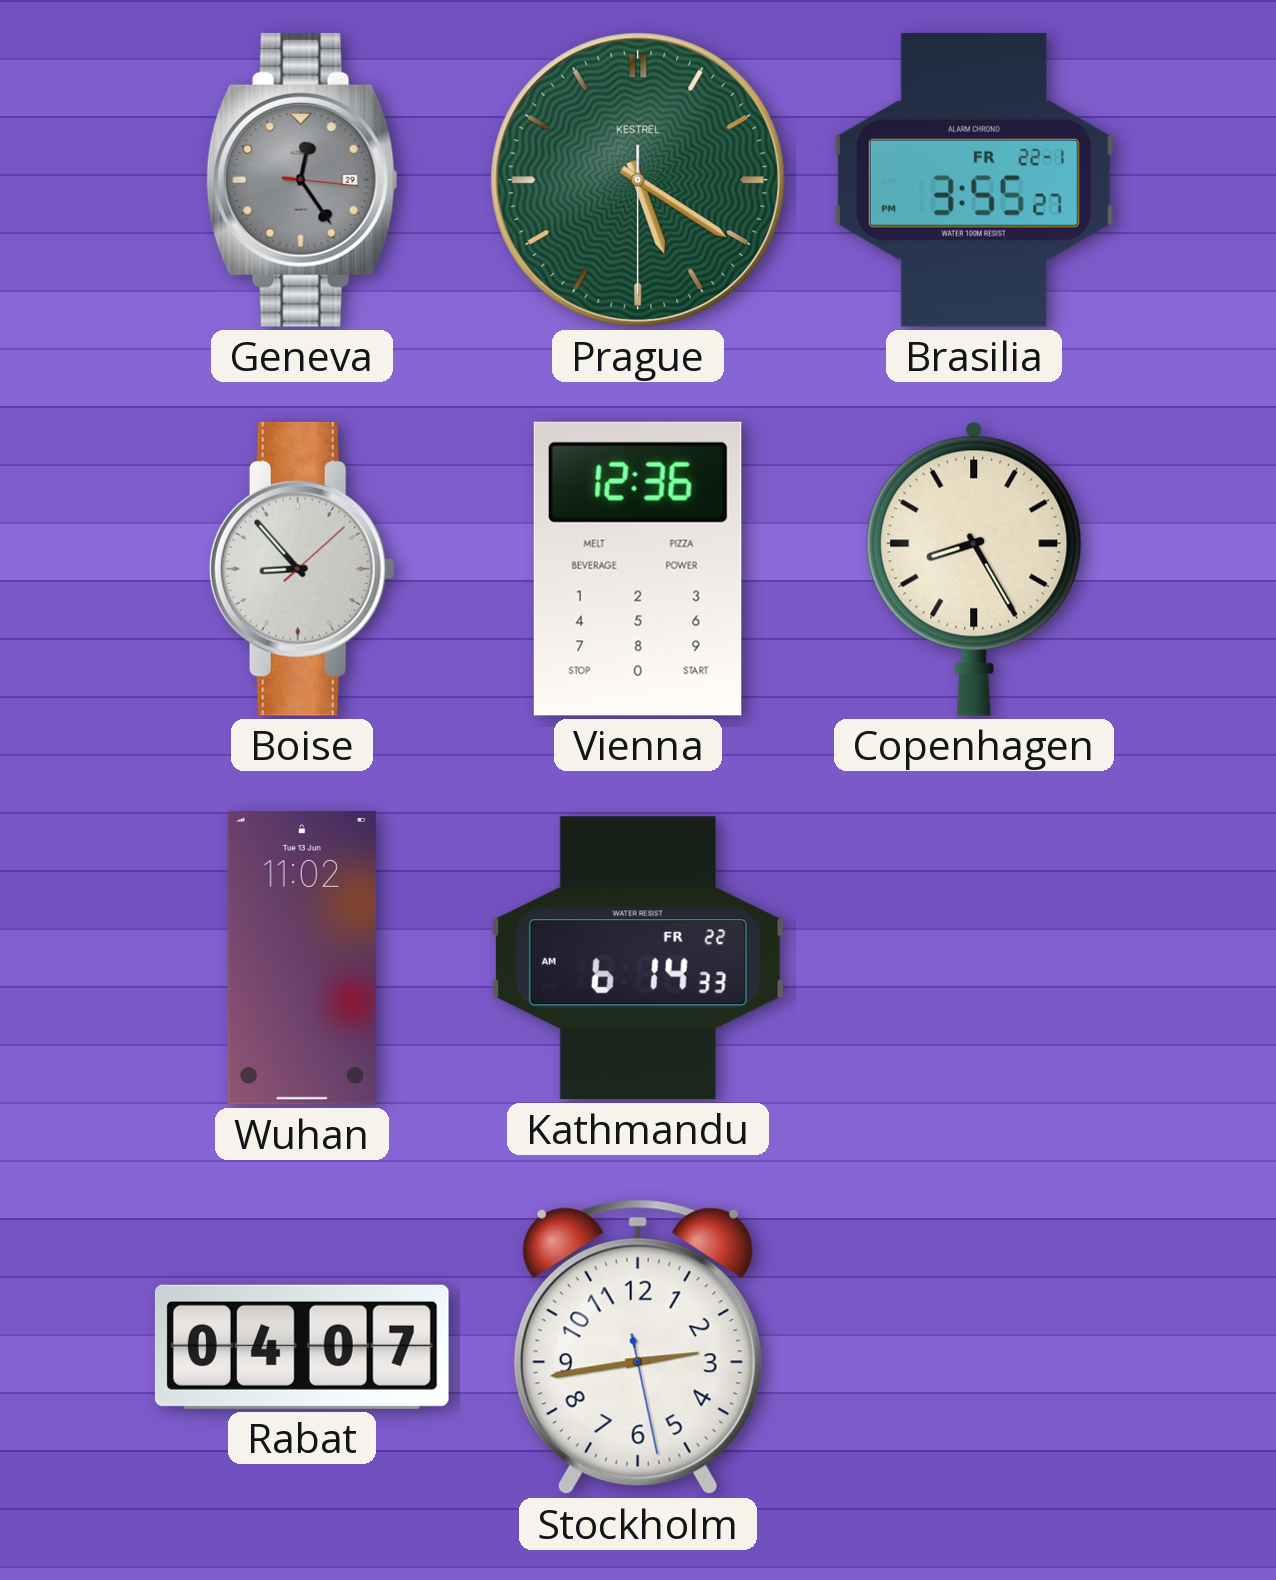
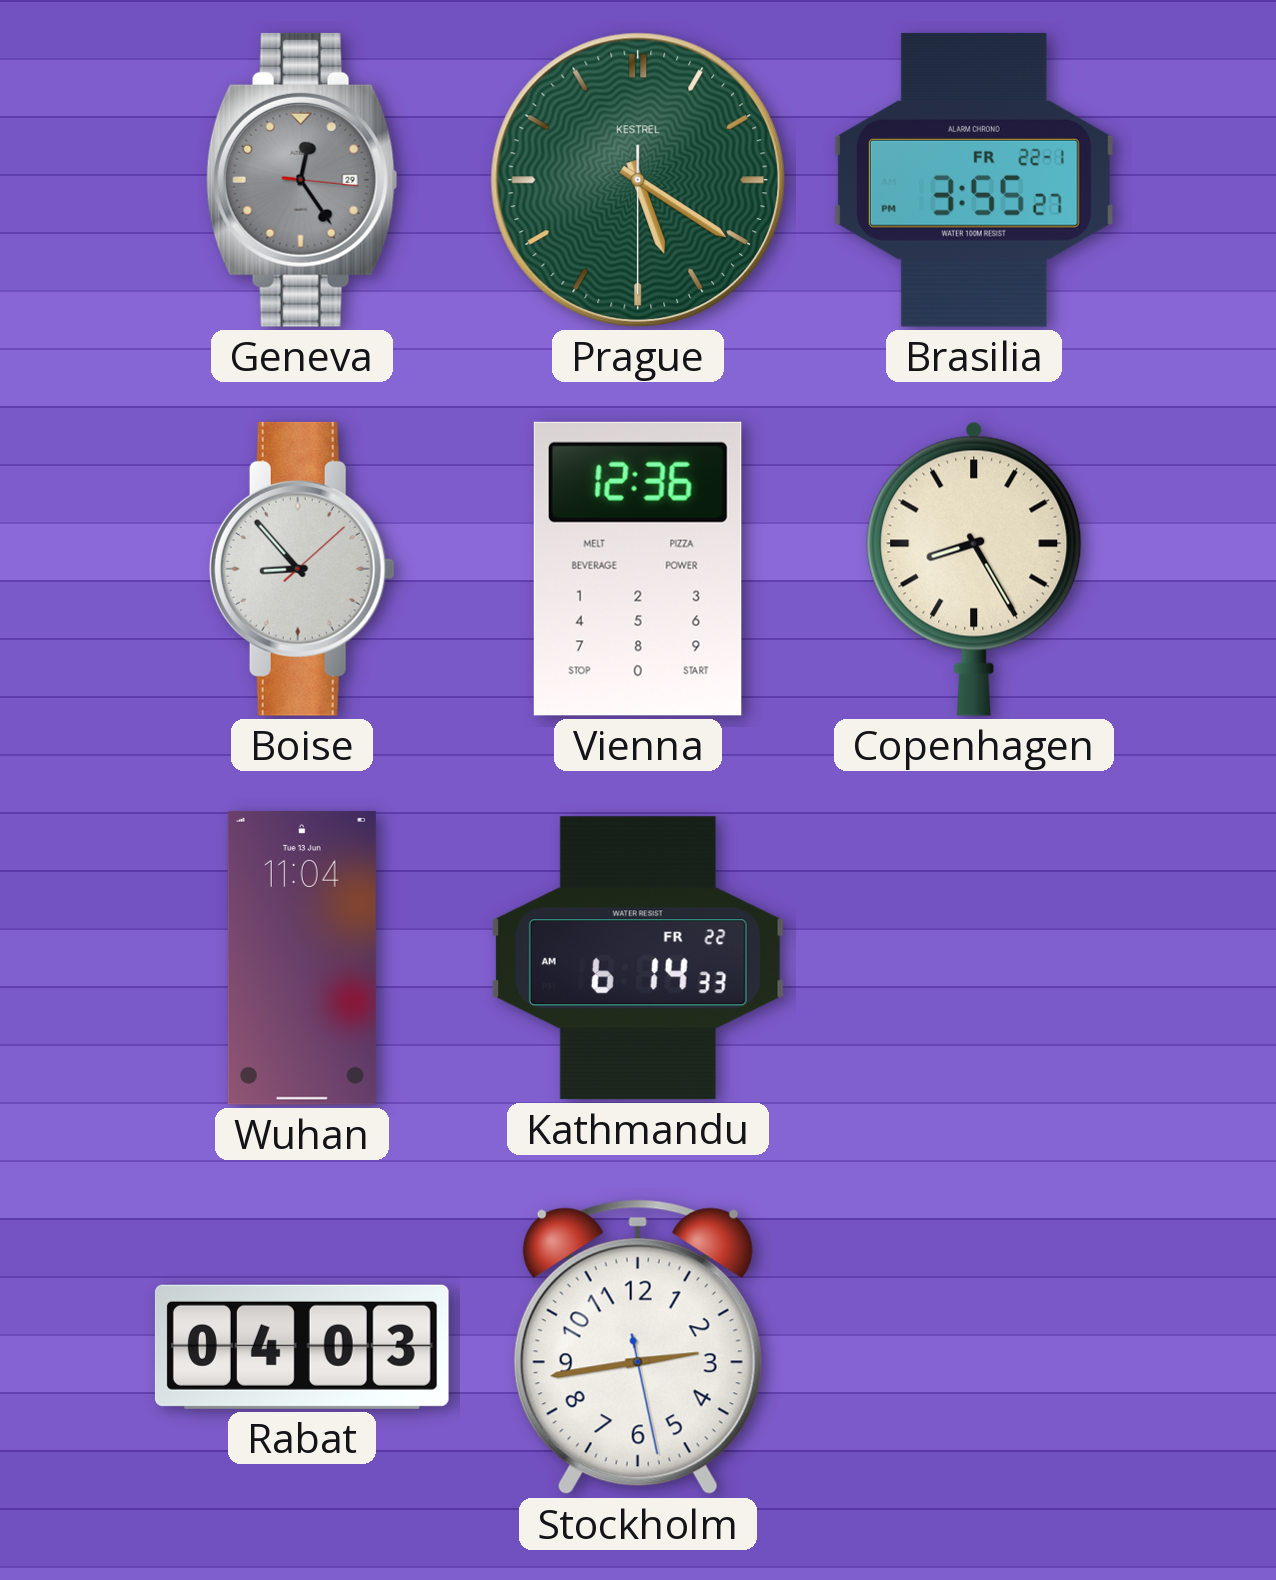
Wuhan: 11:02 -> 11:04 (302, 958)
Rabat: 04:07 -> 04:03 (302, 1347)
